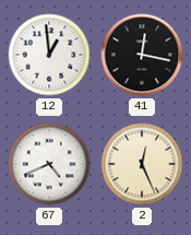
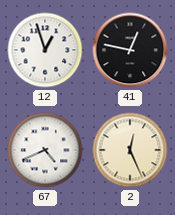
12: 12:59 -> 12:57 (45, 50)
41: 12:17 -> 12:47 (130, 50)
